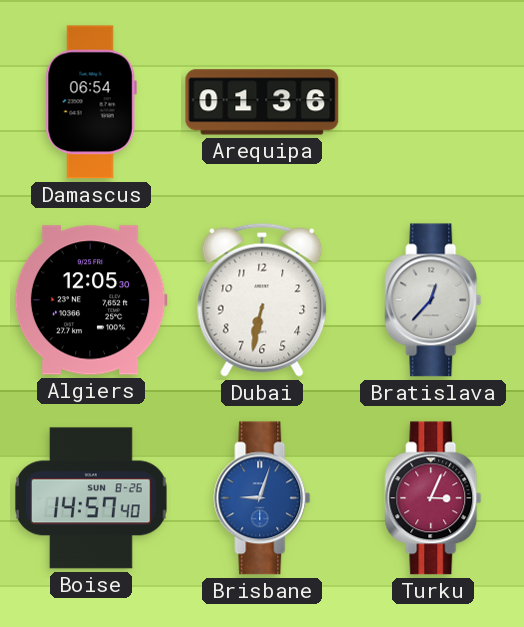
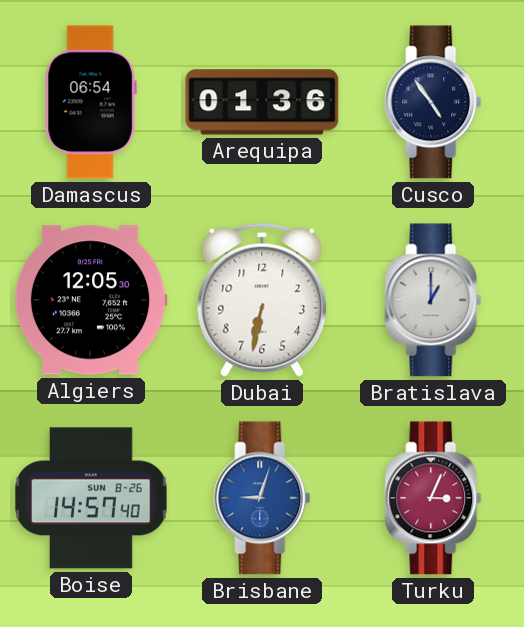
Cusco: none -> 4:54 (433, 102)
Bratislava: 12:37 -> 1:00 (433, 300)
